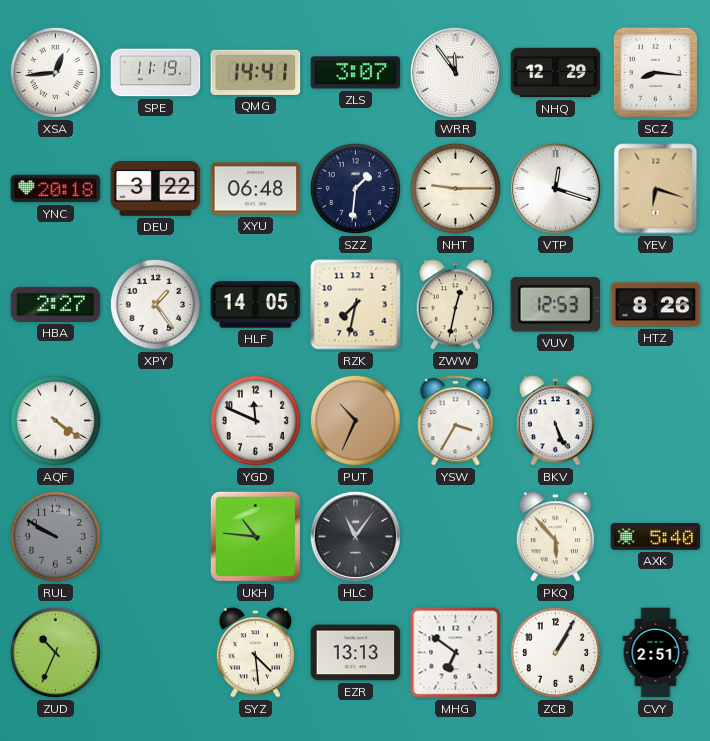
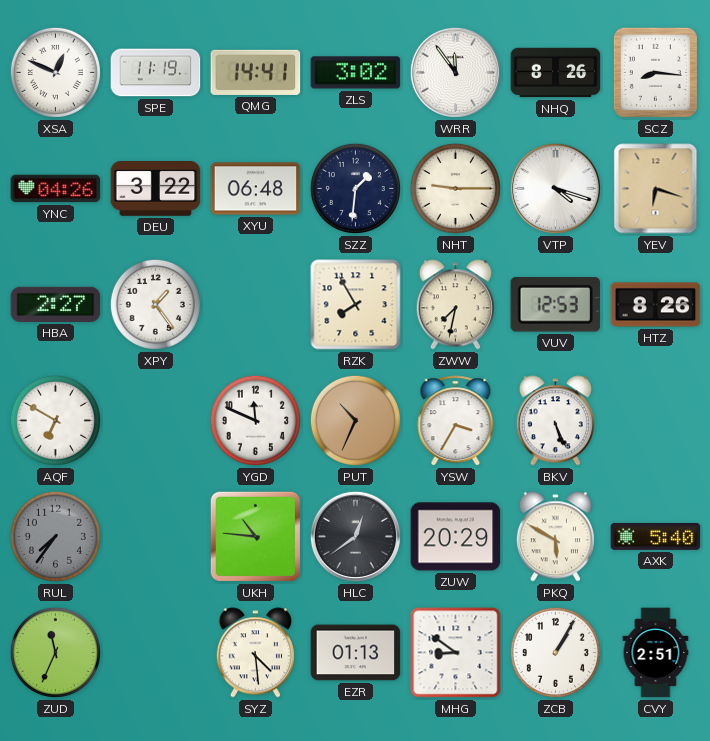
XSA: 12:44 -> 12:49 (55, 72)
ZLS: 3:07 -> 3:02 (356, 73)
NHQ: 12:29 -> 8:26 (556, 73)
YNC: 20:18 -> 04:26 (56, 189)
VTP: 12:18 -> 4:18 (555, 188)
HLF: 14:05 -> none (256, 305)
RZK: 7:32 -> 7:55 (356, 305)
ZWW: 12:32 -> 7:32 (455, 305)
AQF: 4:21 -> 6:50 (55, 420)
RUL: 9:50 -> 7:36 (55, 536)
HLC: 11:06 -> 12:39 (355, 536)
ZUW: none -> 20:29 (456, 537)
PKQ: 5:53 -> 5:50 (555, 537)
ZUD: 10:34 -> 11:34 (55, 652)
EZR: 13:13 -> 01:13 (356, 653)
MHG: 6:51 -> 8:51 (456, 653)
